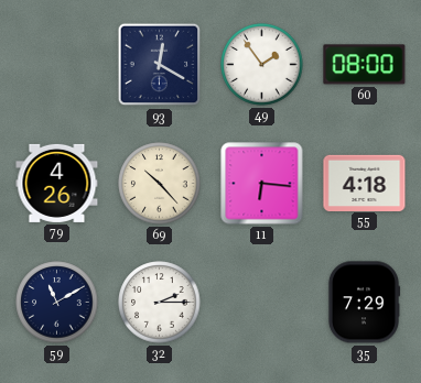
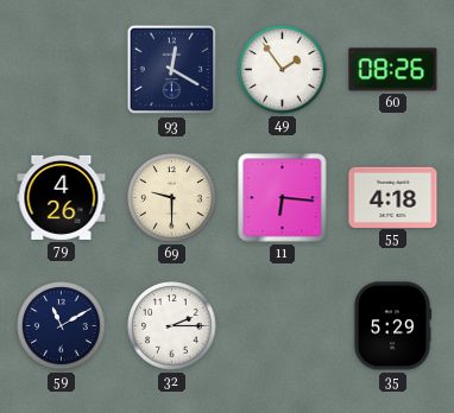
60: 08:00 -> 08:26 (393, 70)
69: 10:23 -> 9:30 (172, 198)
35: 7:29 -> 5:29 (392, 326)
